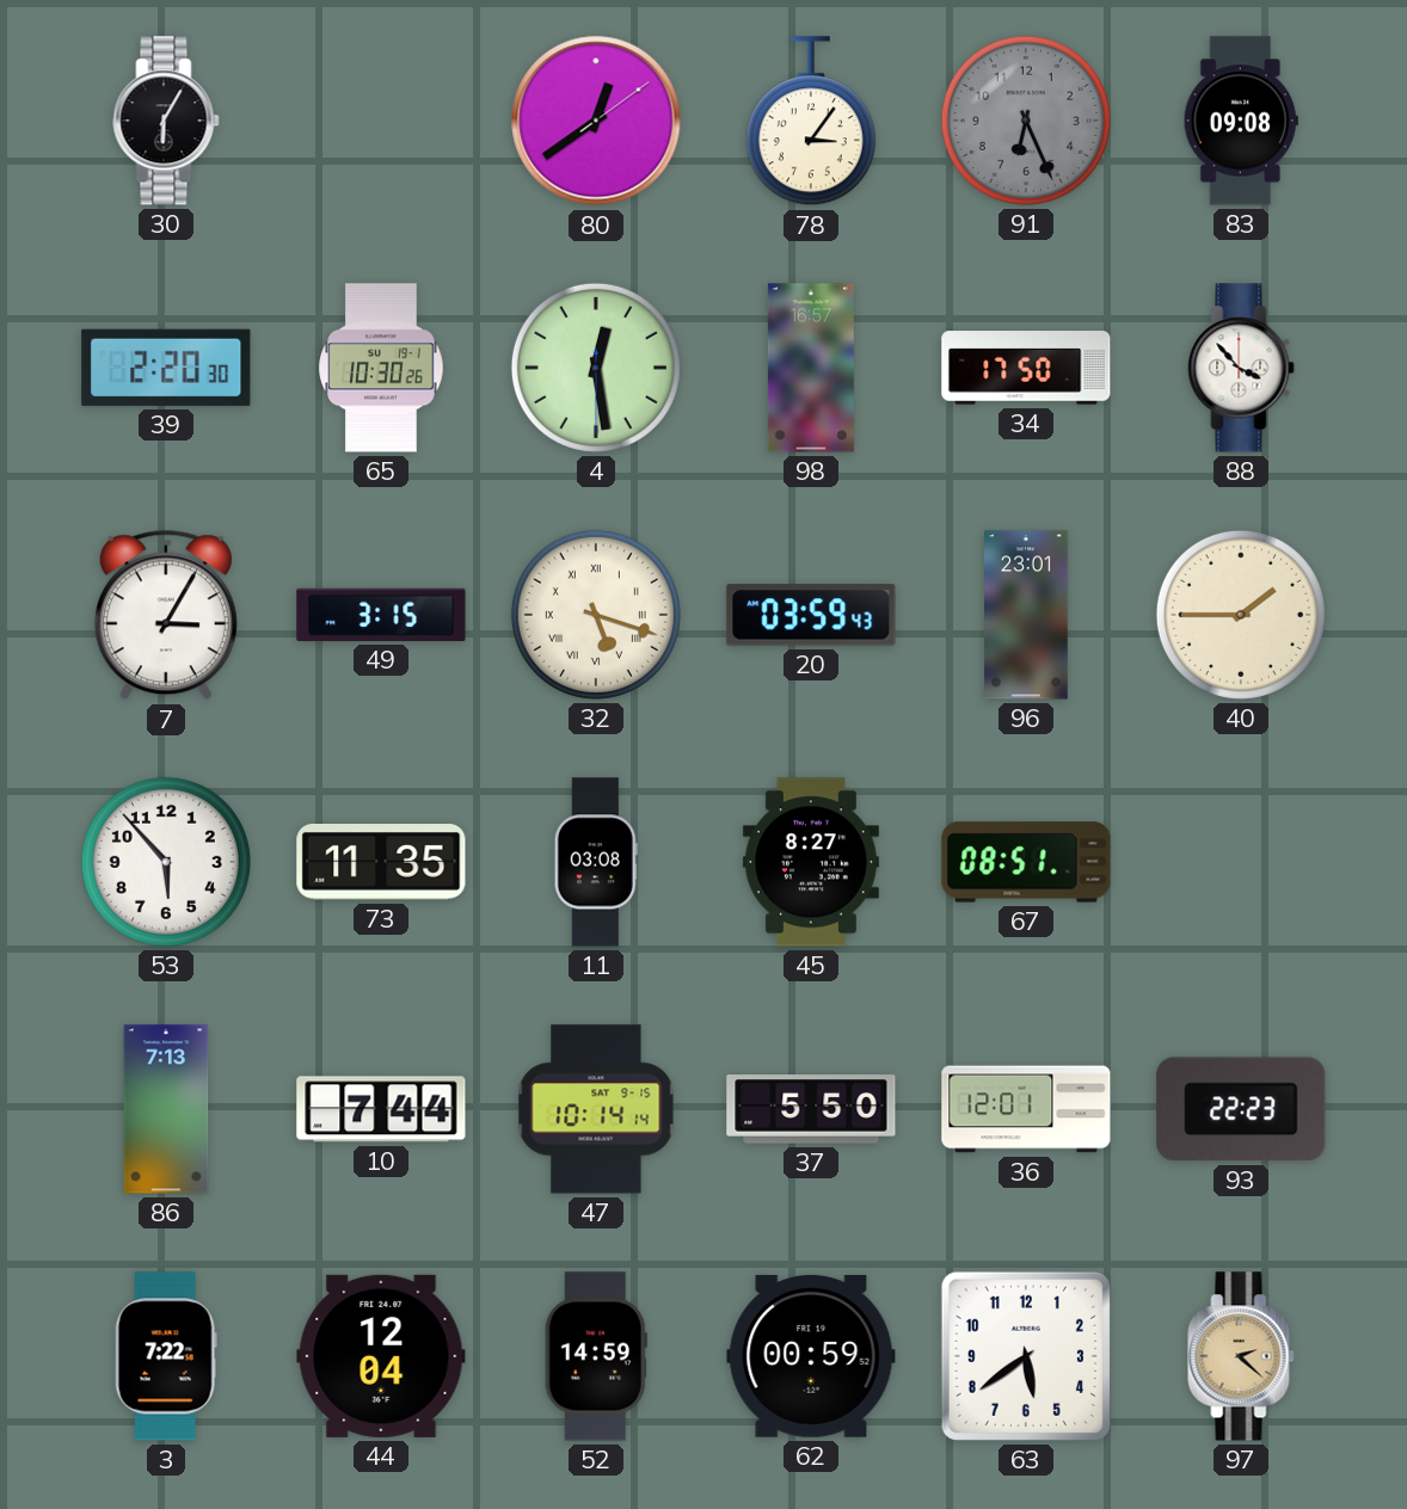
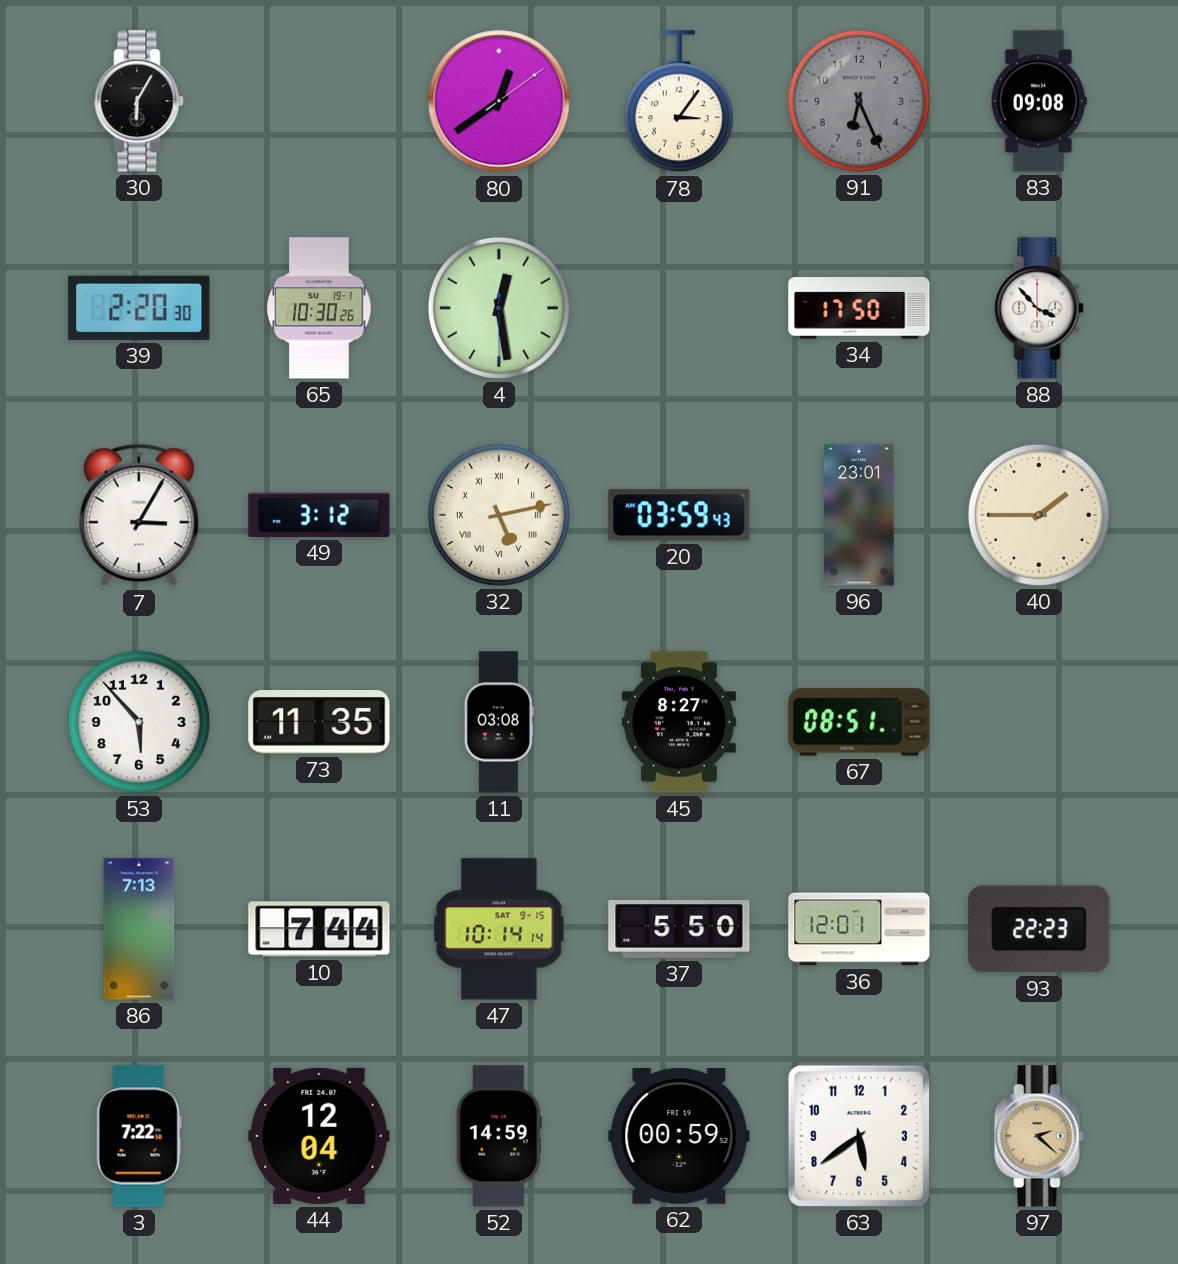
98: 16:57 -> none (811, 368)
49: 3:15 -> 3:12 (319, 515)
32: 5:18 -> 5:13 (499, 515)
